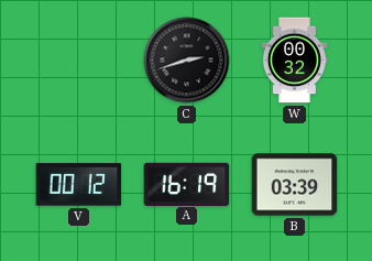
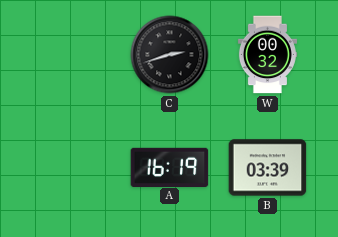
V: 00:12 -> none (79, 185)
